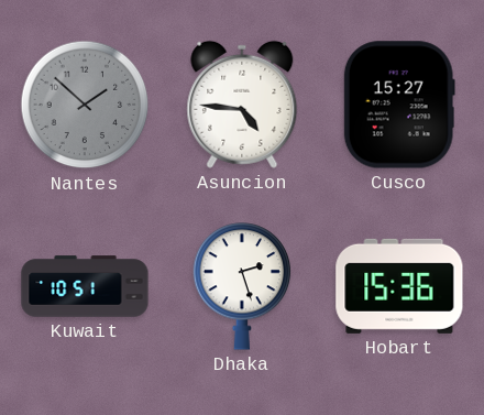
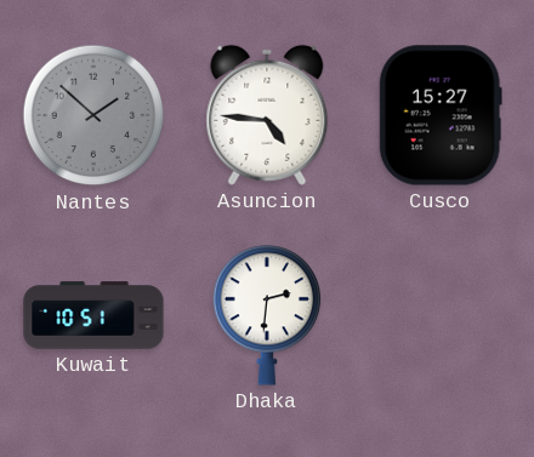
Dhaka: 2:27 -> 2:31 (267, 315)
Hobart: 15:36 -> none (399, 286)
